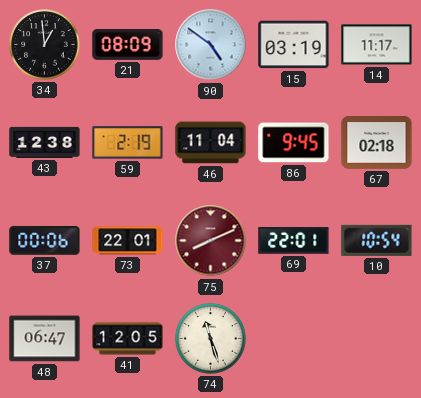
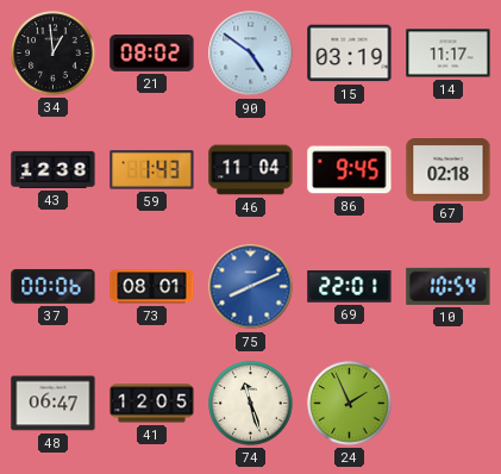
21: 08:09 -> 08:02 (152, 54)
59: 2:19 -> 1:43 (152, 170)
73: 22:01 -> 08:01 (152, 287)
75 dial: burgundy -> blue (251, 287)
24: none -> 1:56 (350, 404)
